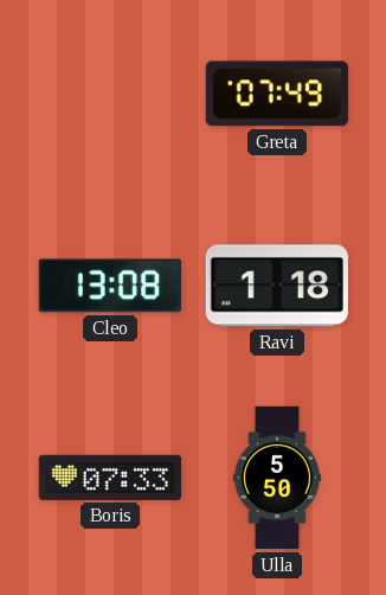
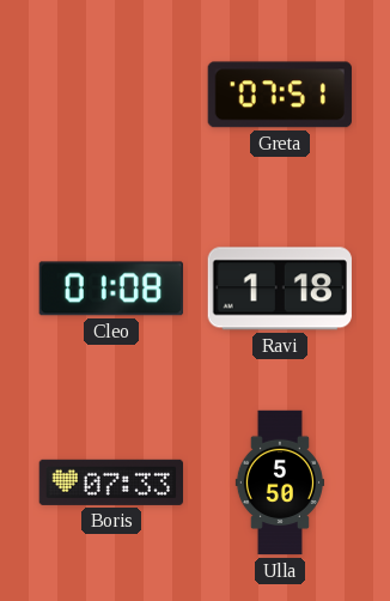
Greta: 07:49 -> 07:51 (280, 95)
Cleo: 13:08 -> 01:08 (111, 289)
